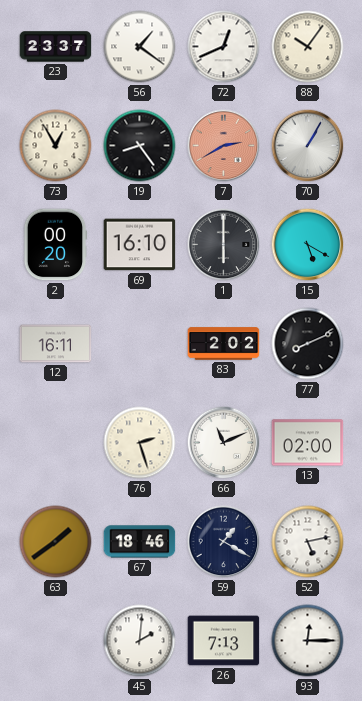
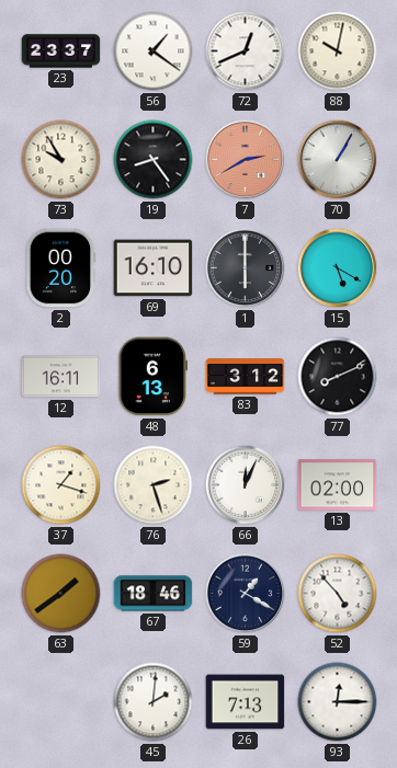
88: 10:06 -> 10:02 (338, 51)
73: 12:55 -> 9:55 (61, 160)
48: none -> 6:13 (152, 377)
83: 2:02 -> 3:12 (246, 377)
37: none -> 1:18 (61, 485)
66: 11:11 -> 12:04 (246, 485)
52: 5:13 -> 4:53 (338, 594)
